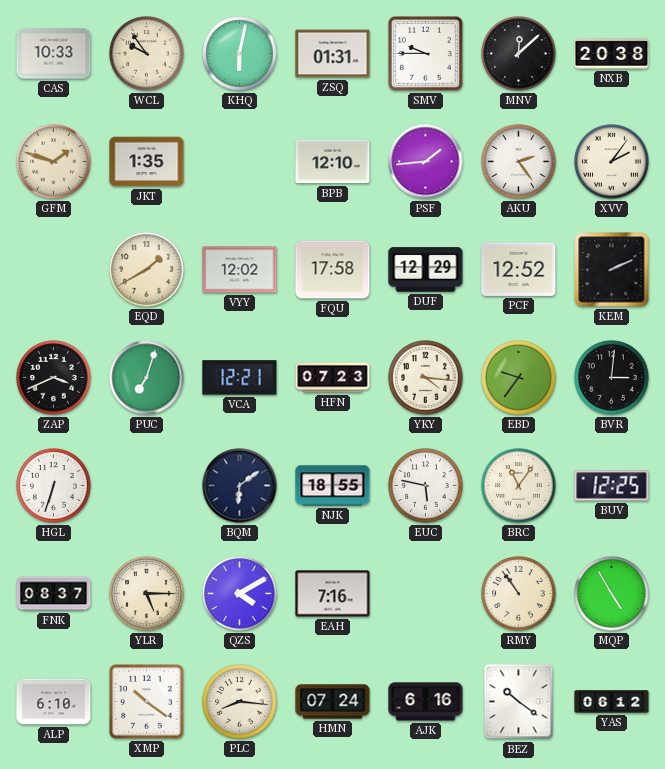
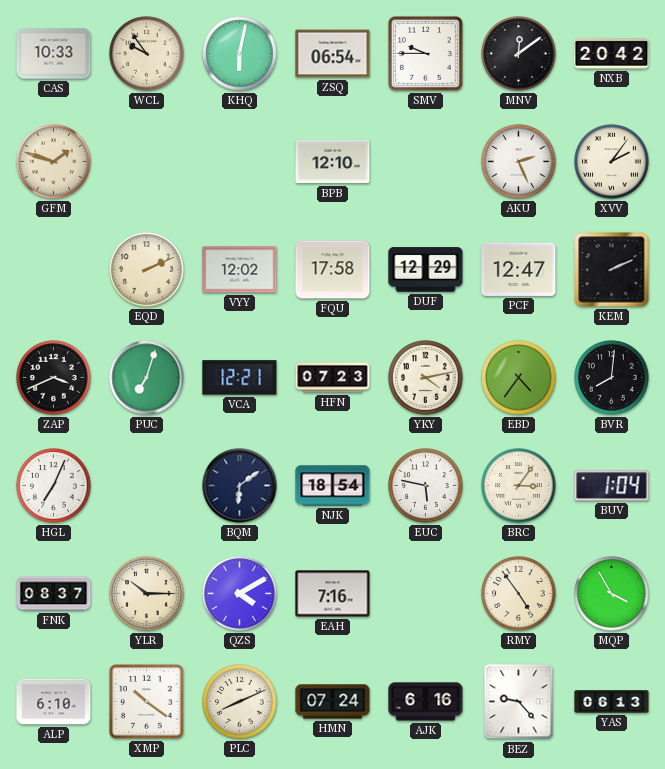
ZSQ: 01:31 -> 06:54 (333, 54)
MNV: 12:08 -> 12:09 (519, 54)
NXB: 20:38 -> 20:42 (612, 54)
JKT: 1:35 -> none (147, 162)
PSF: 1:44 -> none (426, 162)
AKU: 2:24 -> 2:26 (519, 162)
EQD: 1:40 -> 2:11 (147, 270)
PCF: 12:52 -> 12:47 (519, 269)
YKY: 4:16 -> 4:13 (426, 378)
EBD: 9:36 -> 4:36 (519, 378)
BVR: 3:01 -> 8:01 (612, 378)
HGL: 6:33 -> 7:04 (54, 486)
NJK: 18:55 -> 18:54 (333, 486)
BRC: 11:06 -> 3:06 (519, 486)
BUV: 12:25 -> 1:04 (612, 486)
YLR: 5:15 -> 10:15 (147, 594)
RMY: 10:54 -> 4:54 (519, 594)
MQP: 4:55 -> 3:55 (612, 594)
PLC: 8:16 -> 8:11 (240, 702)
BEZ: 10:21 -> 9:23 (519, 702)
YAS: 06:12 -> 06:13 (612, 702)
